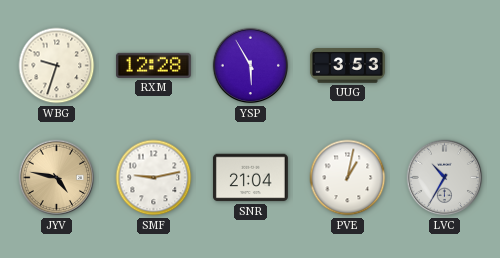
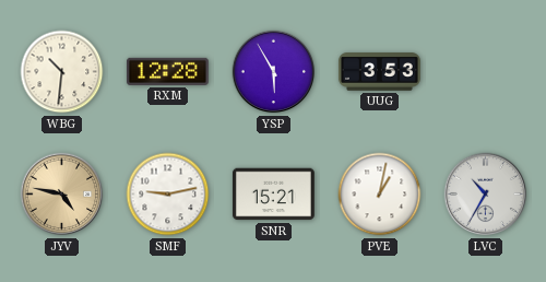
WBG: 9:33 -> 10:31 (62, 72)
SNR: 21:04 -> 15:21 (273, 195)
